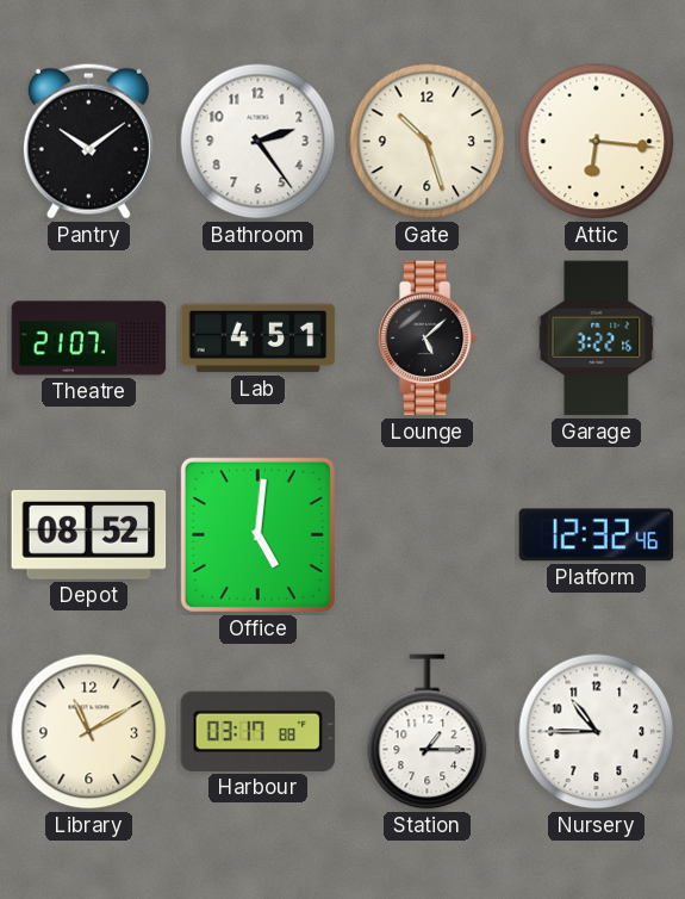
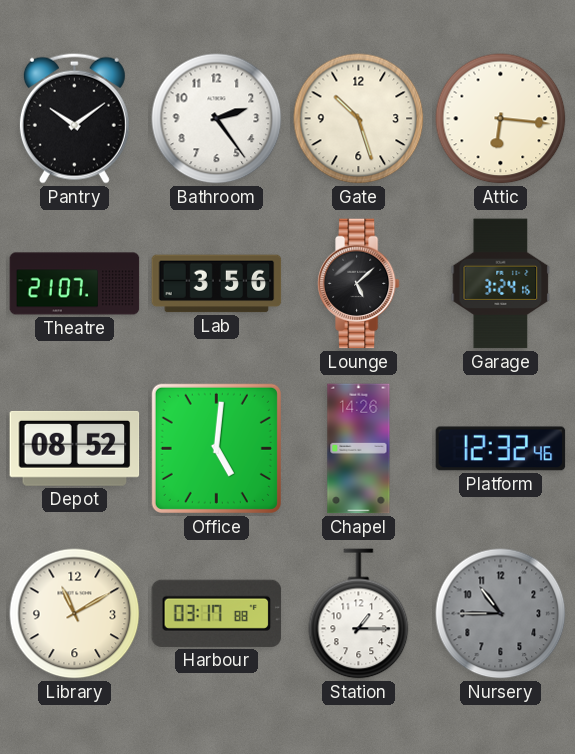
Lab: 4:51 -> 3:56 (217, 284)
Garage: 3:22 -> 3:24 (501, 284)
Chapel: none -> 14:26 (359, 449)
Nursery dial: white -> grey (501, 614)
